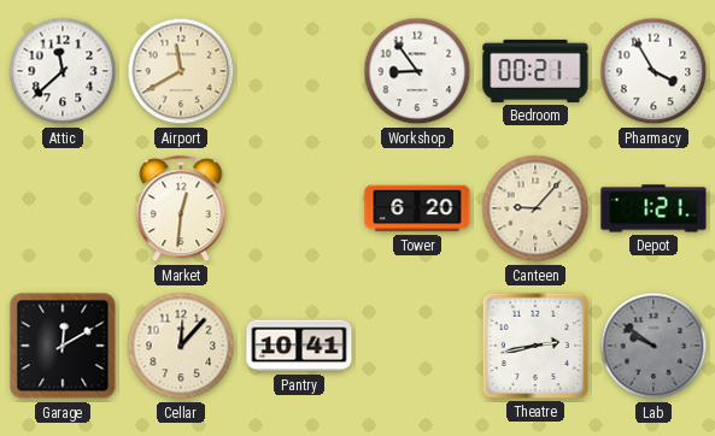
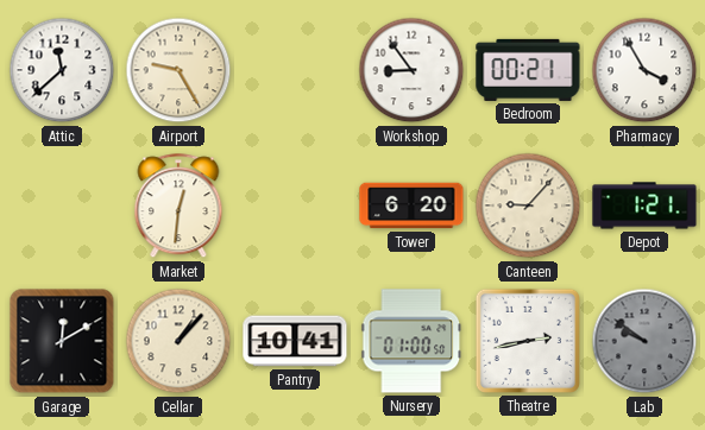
Airport: 11:40 -> 9:25 (178, 70)
Cellar: 12:07 -> 1:07 (178, 341)
Nursery: none -> 01:00 (411, 341)
